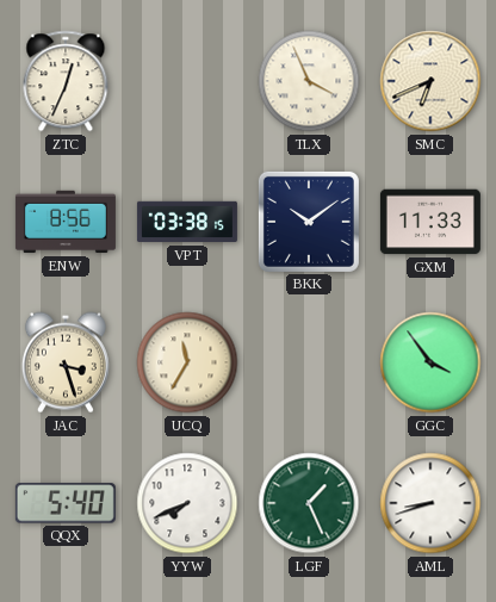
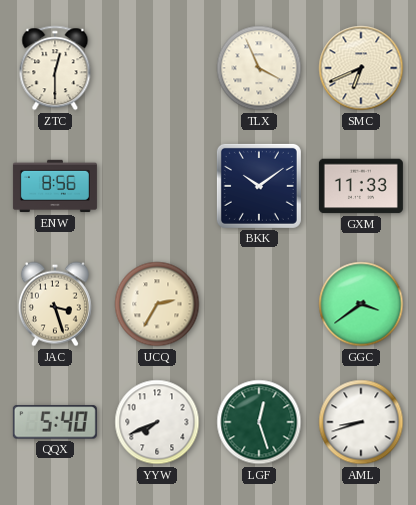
ZTC: 12:34 -> 12:30 (55, 68)
VPT: 03:38 -> none (187, 222)
UCQ: 11:35 -> 2:35 (157, 304)
GGC: 3:54 -> 3:39 (361, 304)
LGF: 1:26 -> 12:27 (259, 422)
